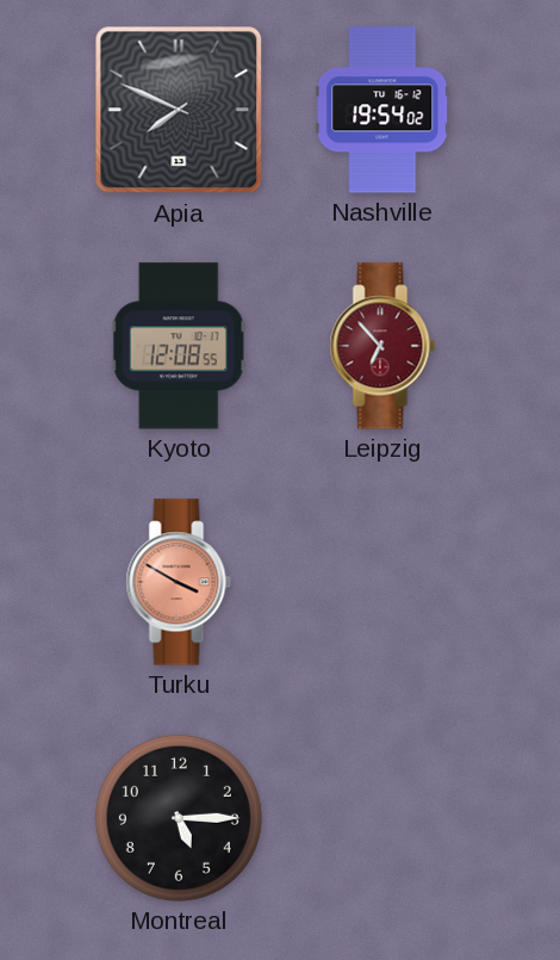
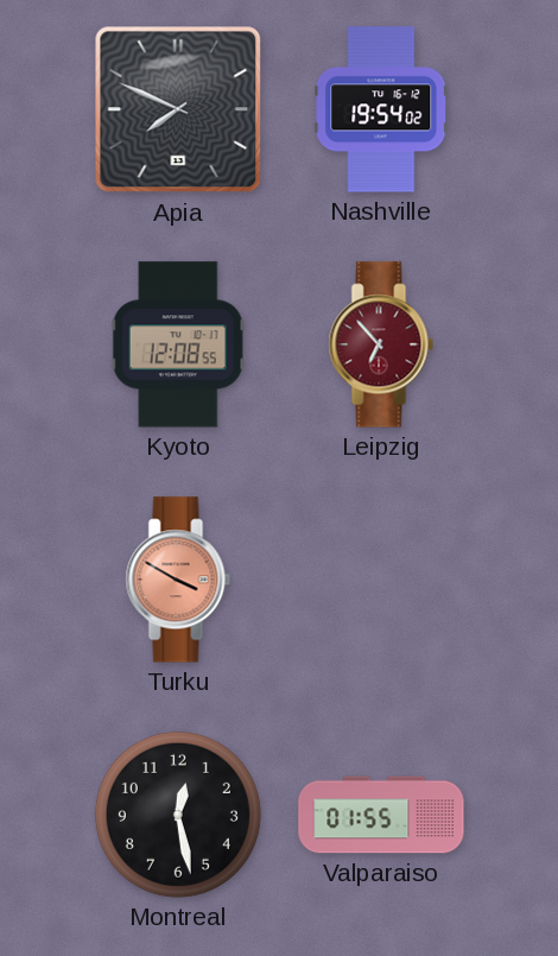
Montreal: 5:15 -> 12:28 (178, 815)
Valparaiso: none -> 01:55 (381, 815)
